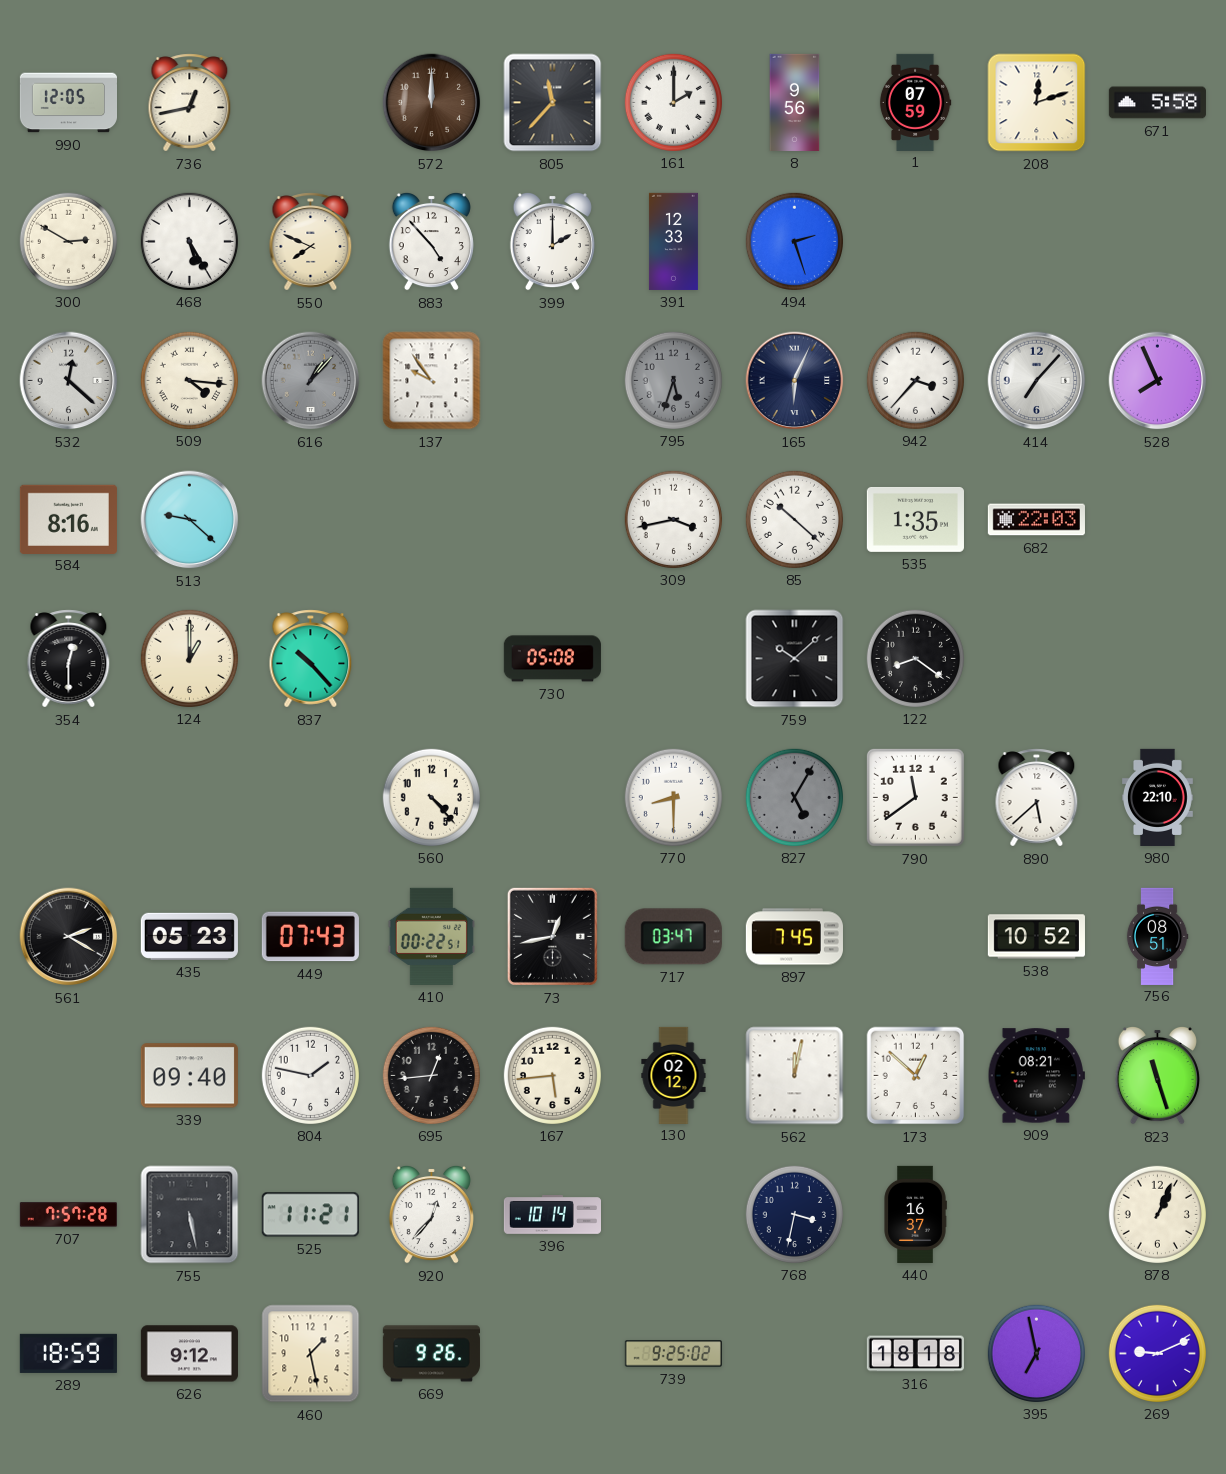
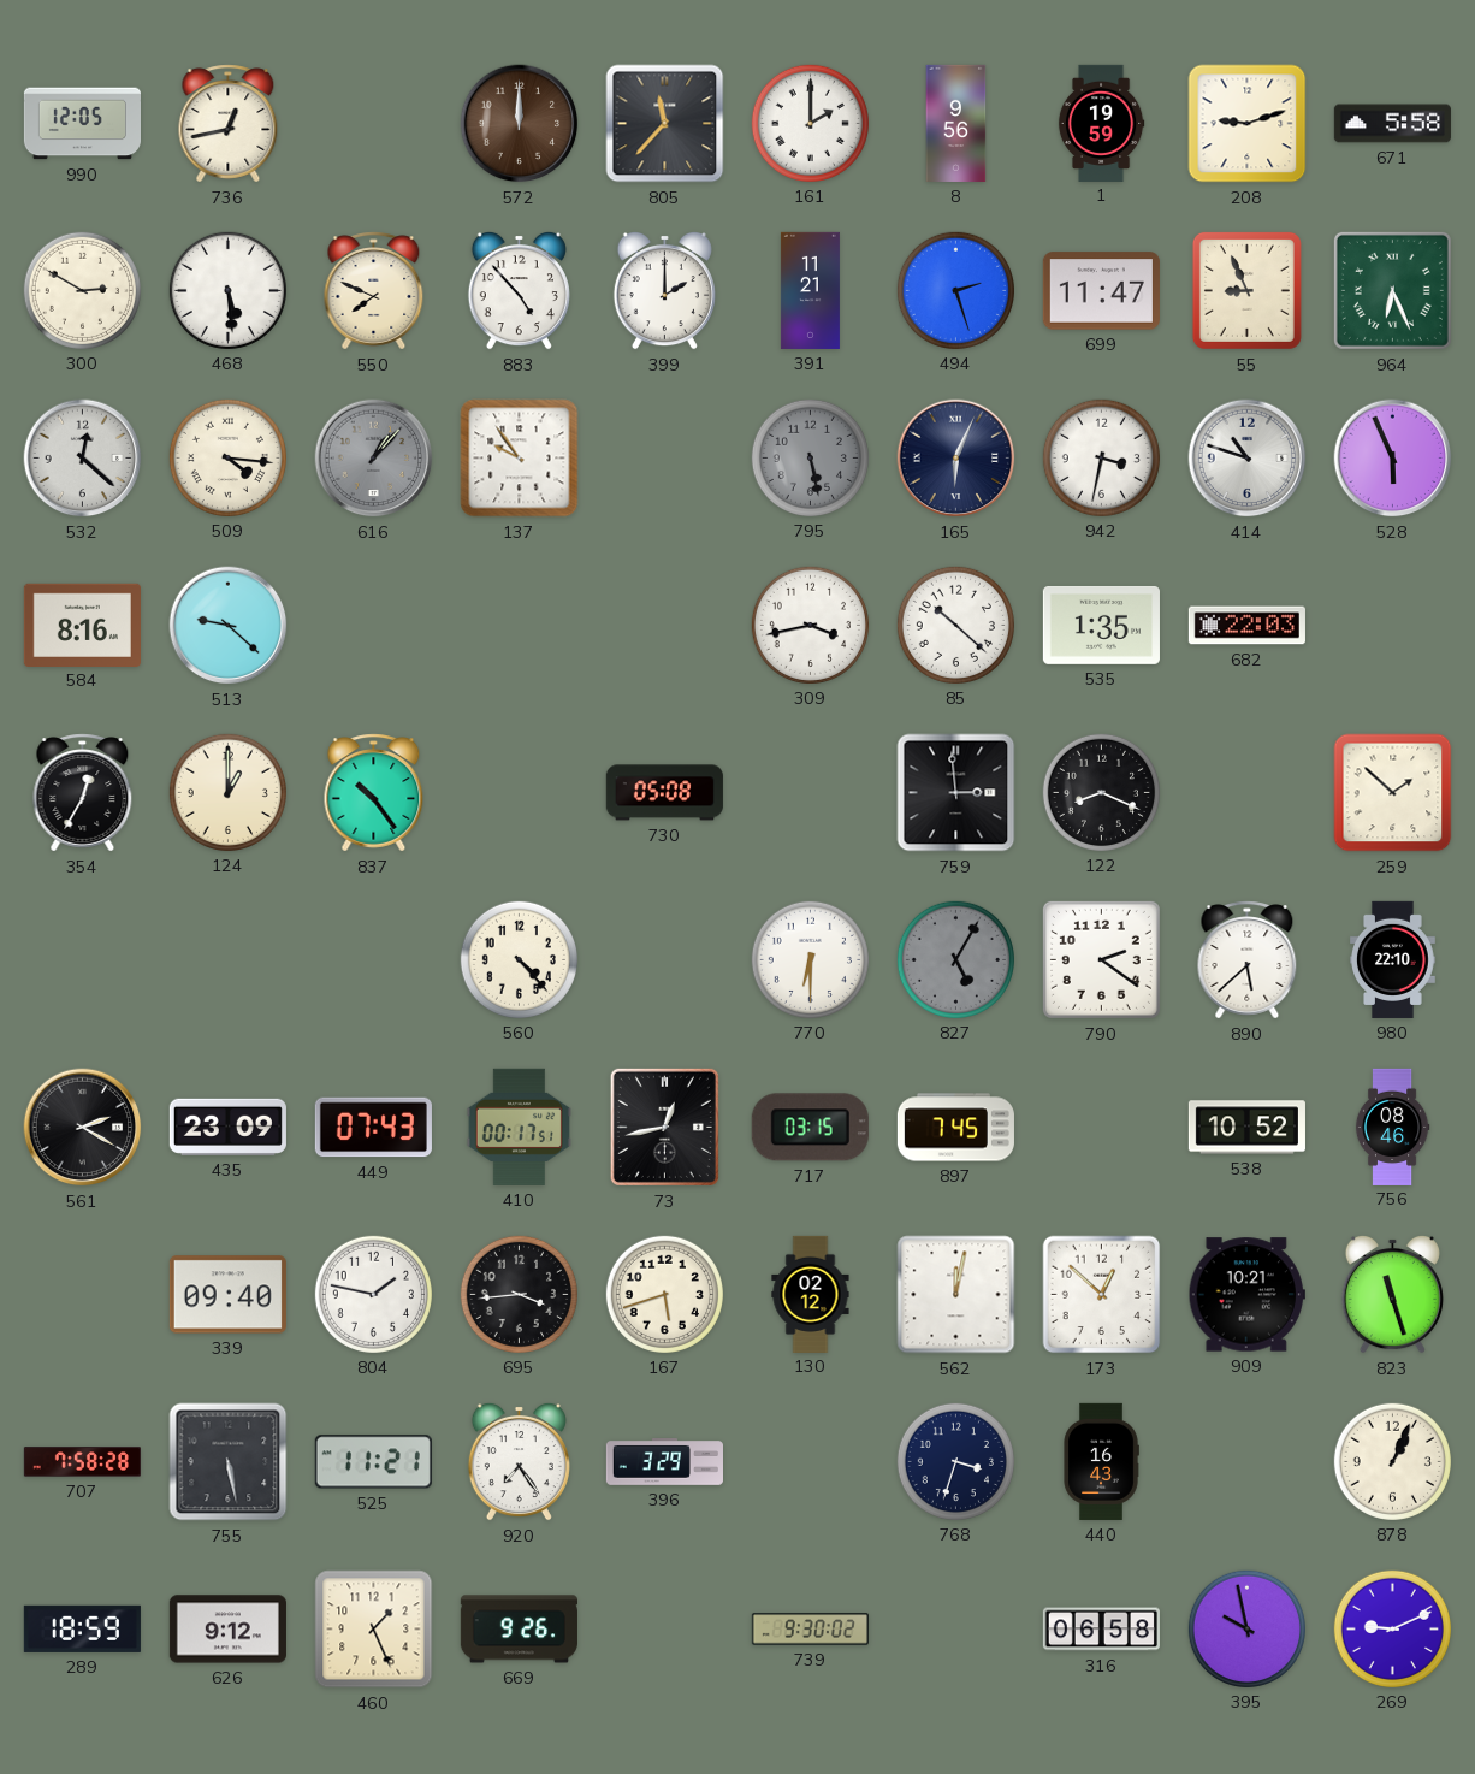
1: 07:59 -> 19:59 (1101, 123)
208: 12:12 -> 9:12 (1248, 124)
468: 5:25 -> 5:29 (227, 290)
391: 12:33 -> 11:21 (810, 290)
699: none -> 11:47 (1101, 291)
55: none -> 8:56 (1246, 290)
964: none -> 6:26 (1392, 290)
795: 5:33 -> 5:28 (810, 457)
942: 3:37 -> 3:32 (1101, 457)
414: 7:07 -> 10:48 (1248, 459)
528: 7:56 -> 5:56 (1393, 459)
354: 12:30 -> 12:35 (83, 793)
837: 10:23 -> 10:24 (374, 793)
759: 10:08 -> 2:59 (956, 793)
122: 8:21 -> 8:19 (1101, 792)
259: none -> 1:52 (1393, 793)
770: 8:30 -> 6:30 (810, 959)
790: 11:39 -> 2:21 (1101, 959)
435: 05:23 -> 23:09 (227, 1127)
410: 00:22 -> 00:17 (519, 1127)
717: 03:47 -> 03:15 (810, 1128)
756: 08:51 -> 08:46 (1392, 1127)
695: 12:44 -> 3:44 (519, 1294)
167: 5:44 -> 5:42 (664, 1294)
909: 08:21 -> 10:21 (1246, 1295)
707: 7:57 -> 7:58 (82, 1462)
920: 12:37 -> 7:24 (519, 1461)
396: 10:14 -> 3:29 (664, 1462)
768: 3:32 -> 3:33 (955, 1461)
440: 16:37 -> 16:43 (1101, 1461)
460: 1:28 -> 1:26 (374, 1630)
739: 9:25 -> 9:30 (810, 1630)
316: 18:18 -> 06:58 (1101, 1630)
395: 6:58 -> 9:58 (1246, 1628)
